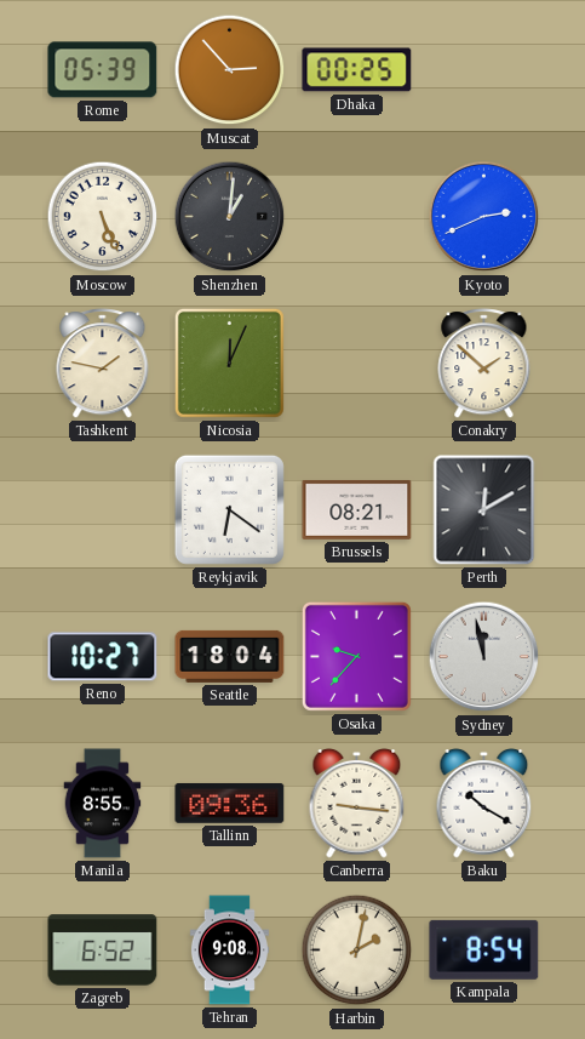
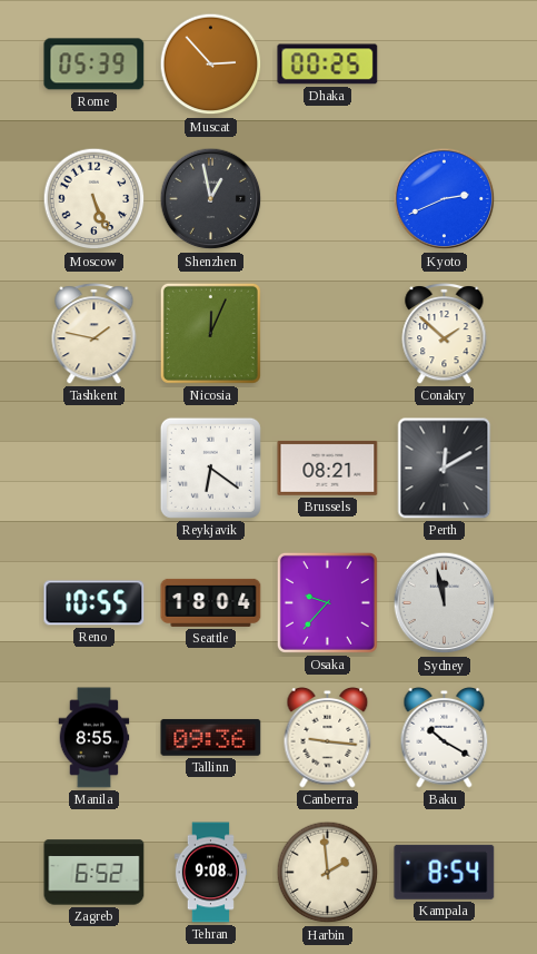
Shenzhen: 1:01 -> 12:58 (211, 199)
Reno: 10:27 -> 10:55 (95, 603)
Harbin: 2:02 -> 1:59 (328, 873)
